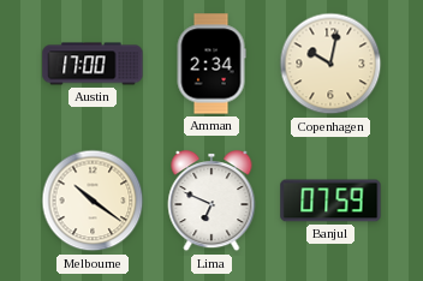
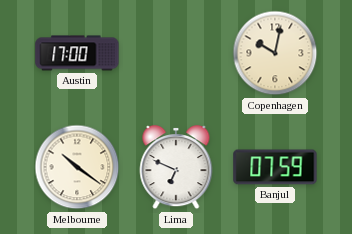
Amman: 2:34 -> none (211, 64)
